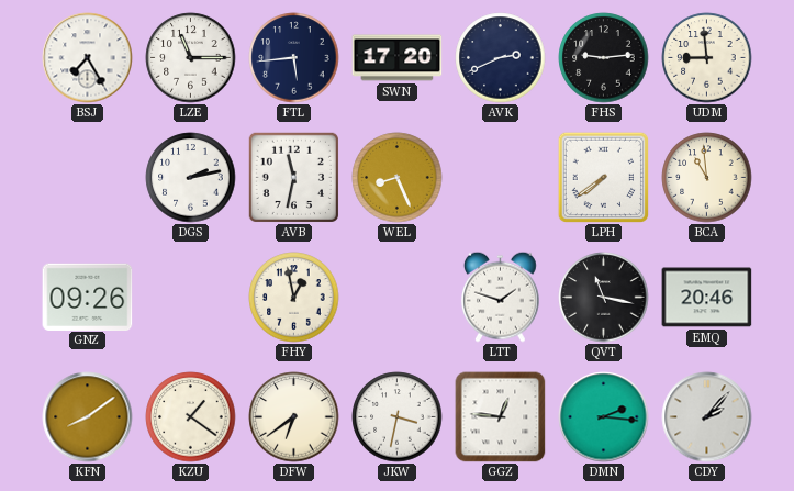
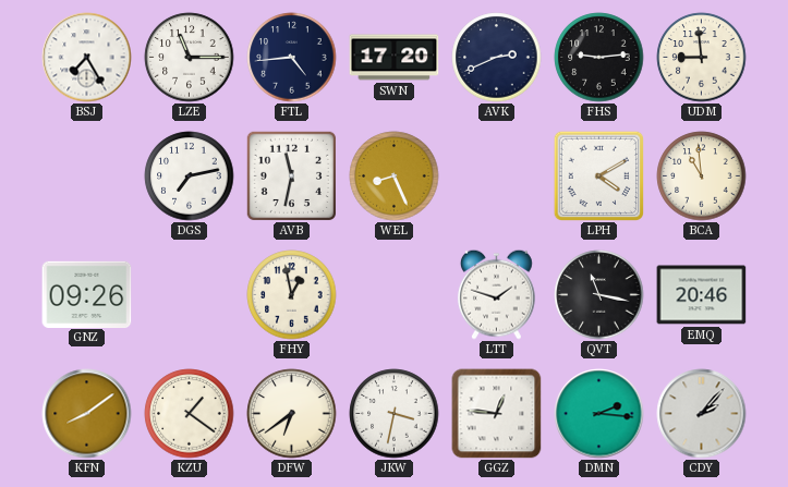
FTL: 5:44 -> 4:44 (292, 58)
DGS: 2:13 -> 7:13 (190, 176)
LPH: 7:39 -> 4:10 (598, 175)
